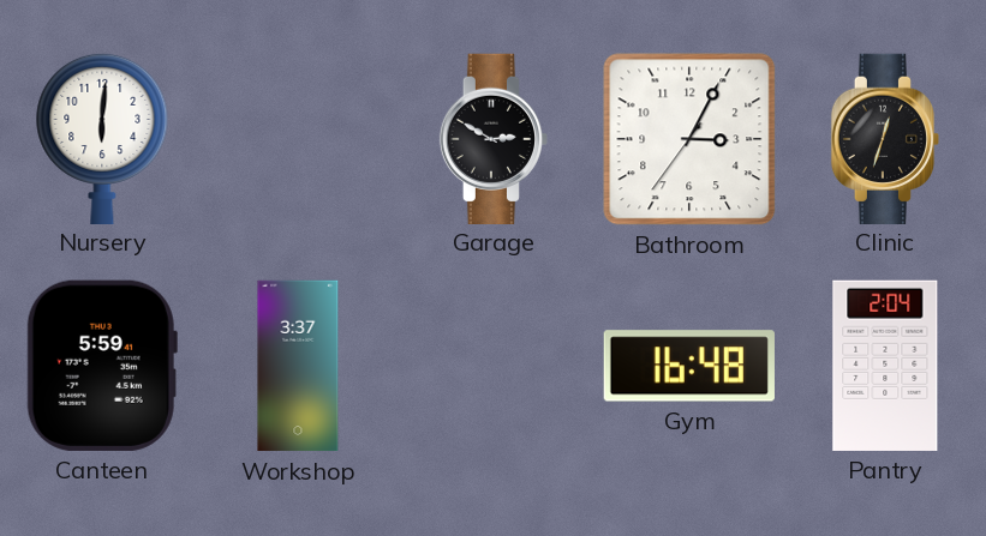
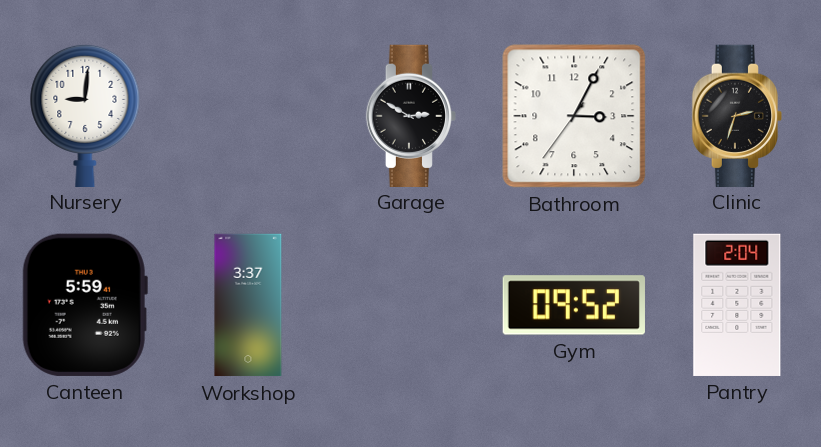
Nursery: 6:01 -> 9:01 (85, 115)
Clinic: 12:33 -> 2:33 (736, 115)
Gym: 16:48 -> 09:52 (574, 305)
